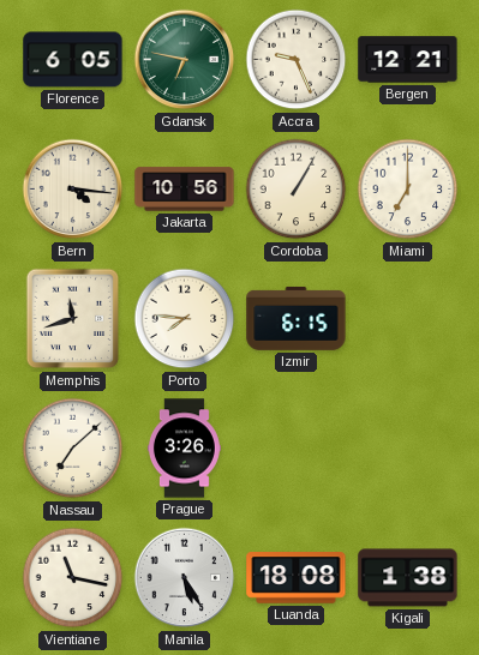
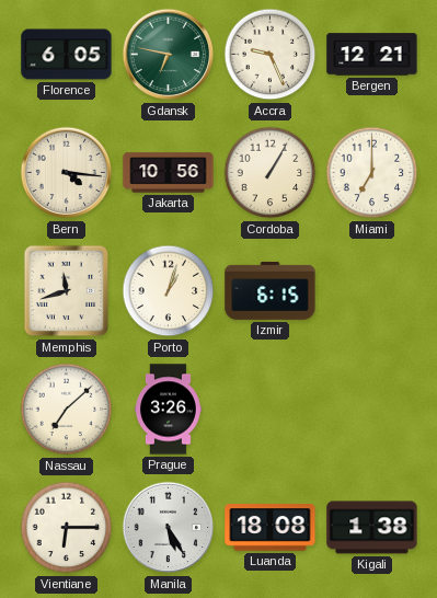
Porto: 7:46 -> 1:03 (169, 291)
Vientiane: 11:17 -> 6:15 (67, 528)
